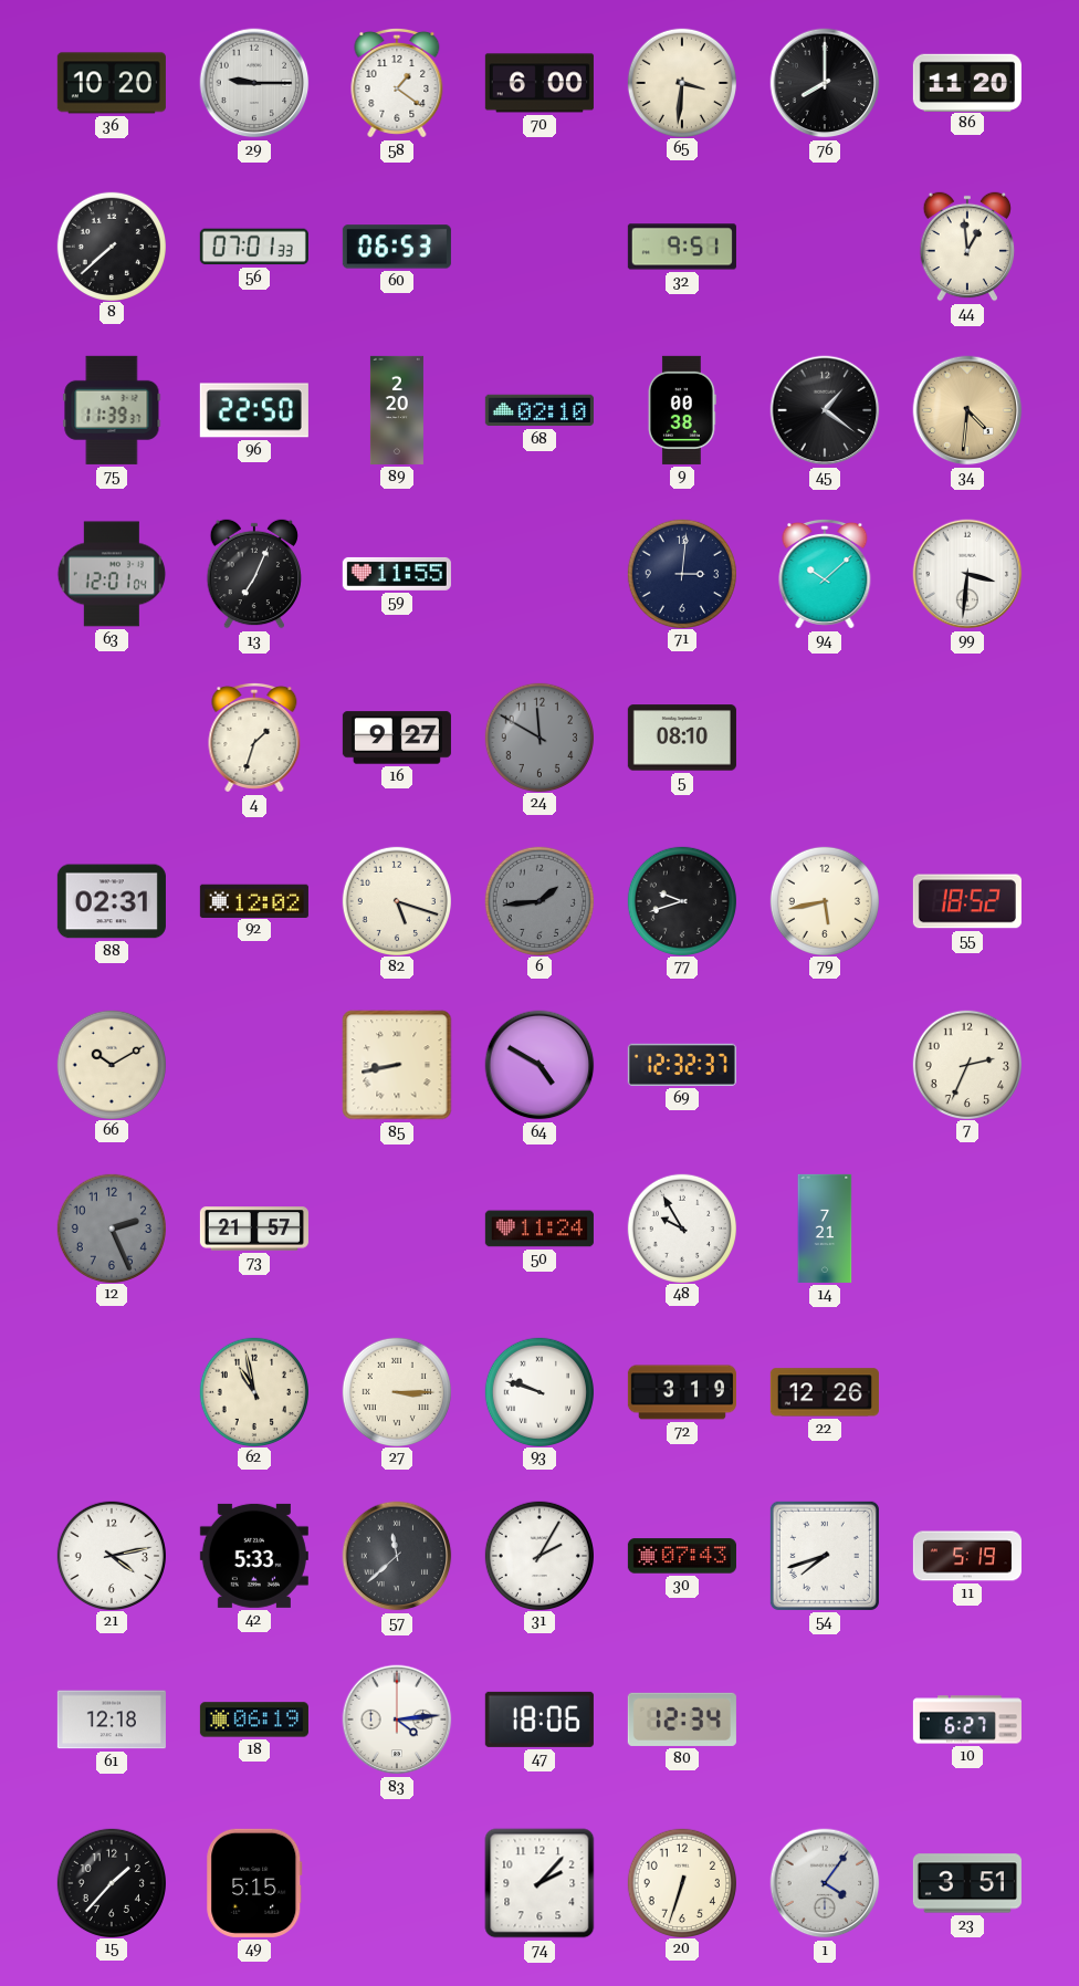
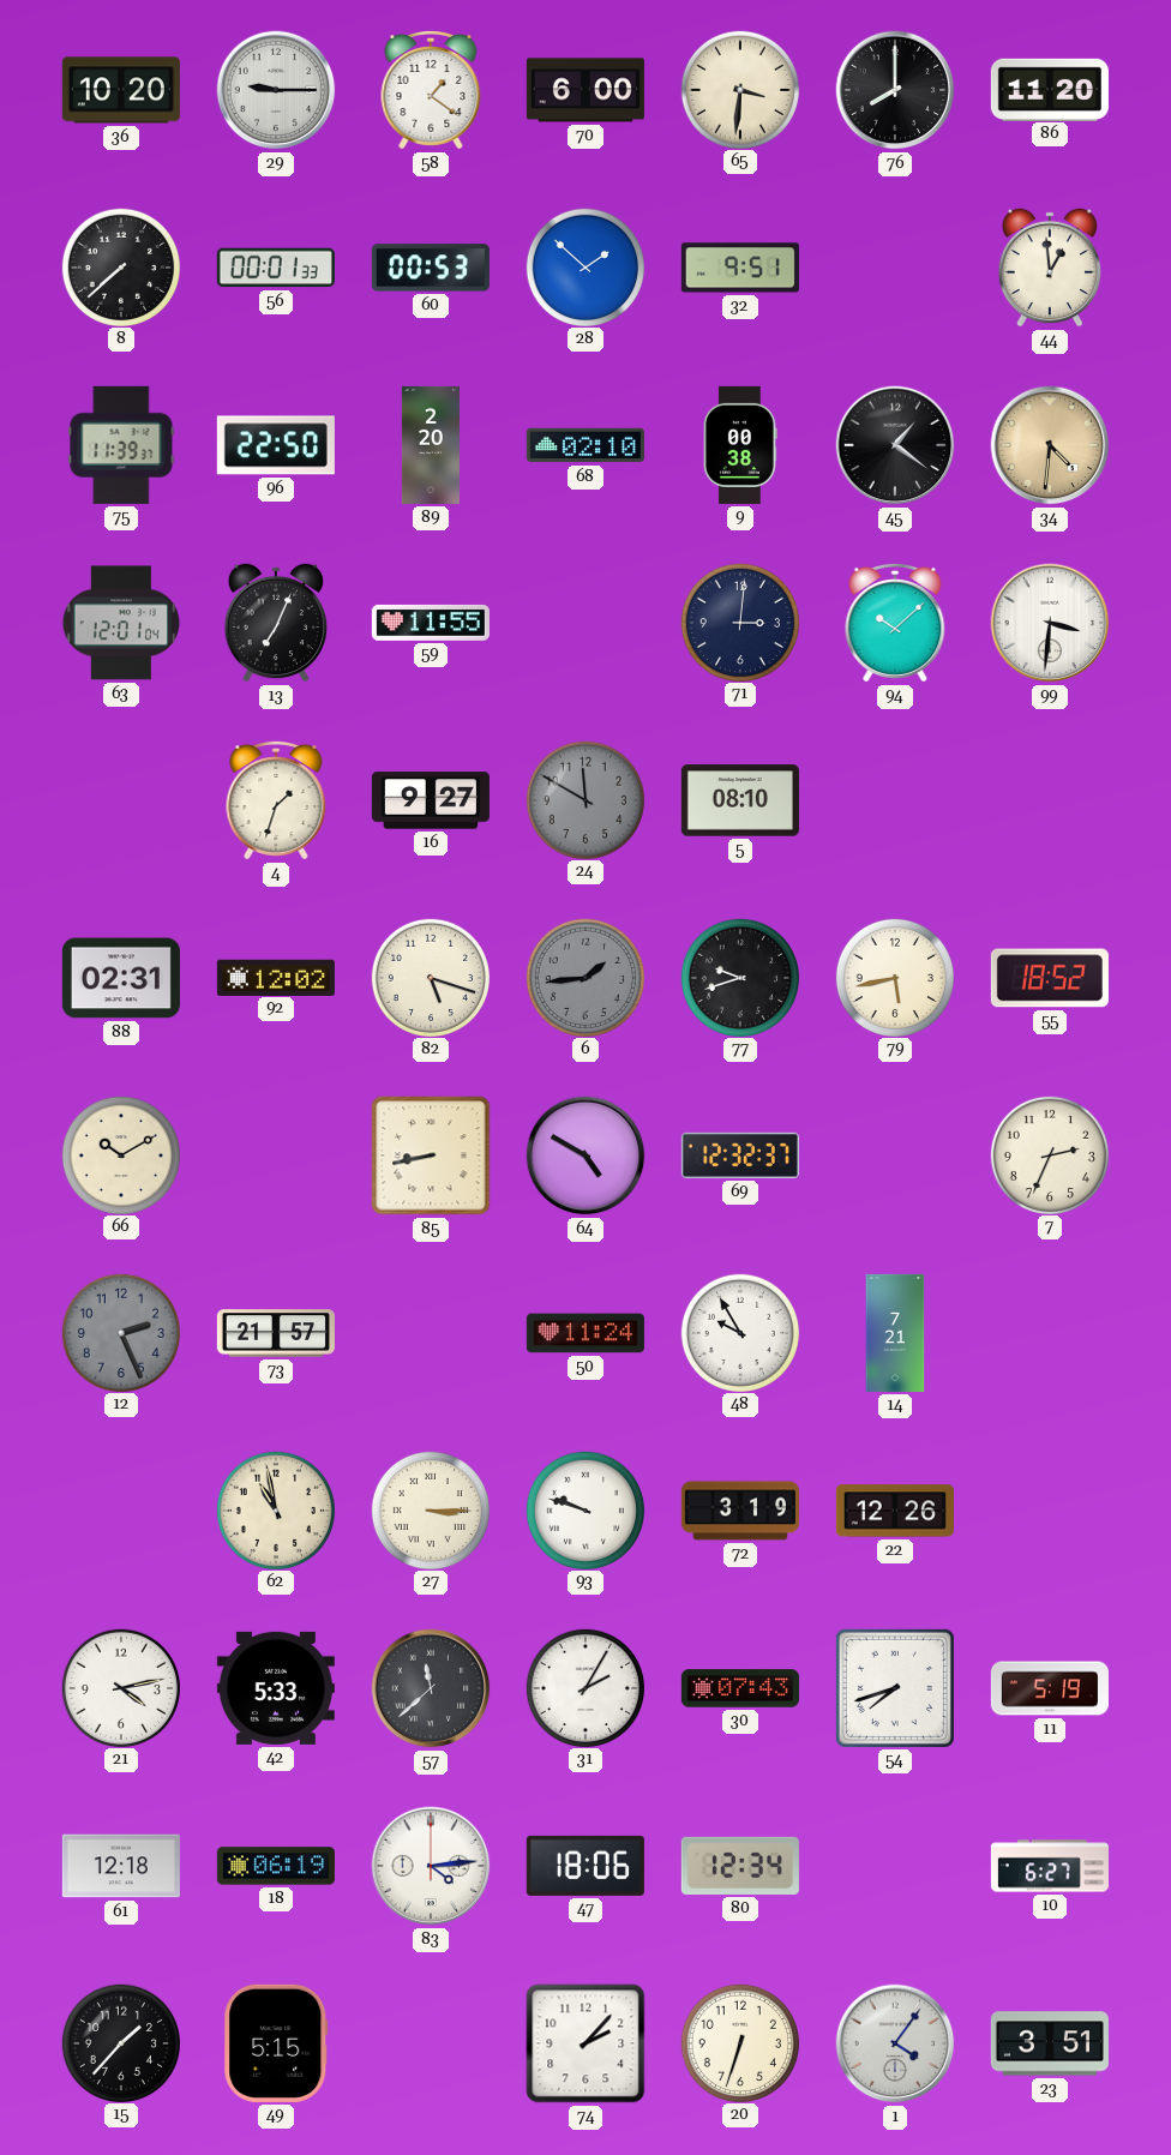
56: 07:01 -> 00:01 (276, 268)
60: 06:53 -> 00:53 (431, 268)
28: none -> 1:52 (584, 266)
